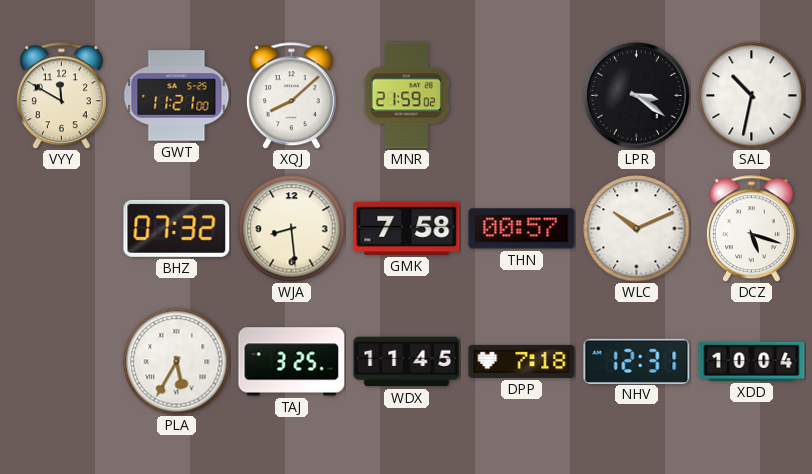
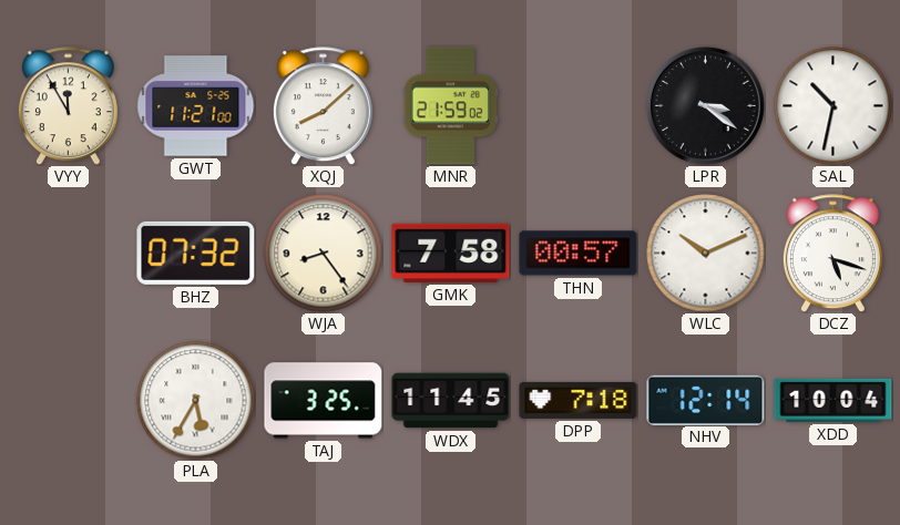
VYY: 11:50 -> 11:55 (68, 106)
WJA: 8:29 -> 8:24 (324, 254)
NHV: 12:31 -> 12:14 (706, 400)
